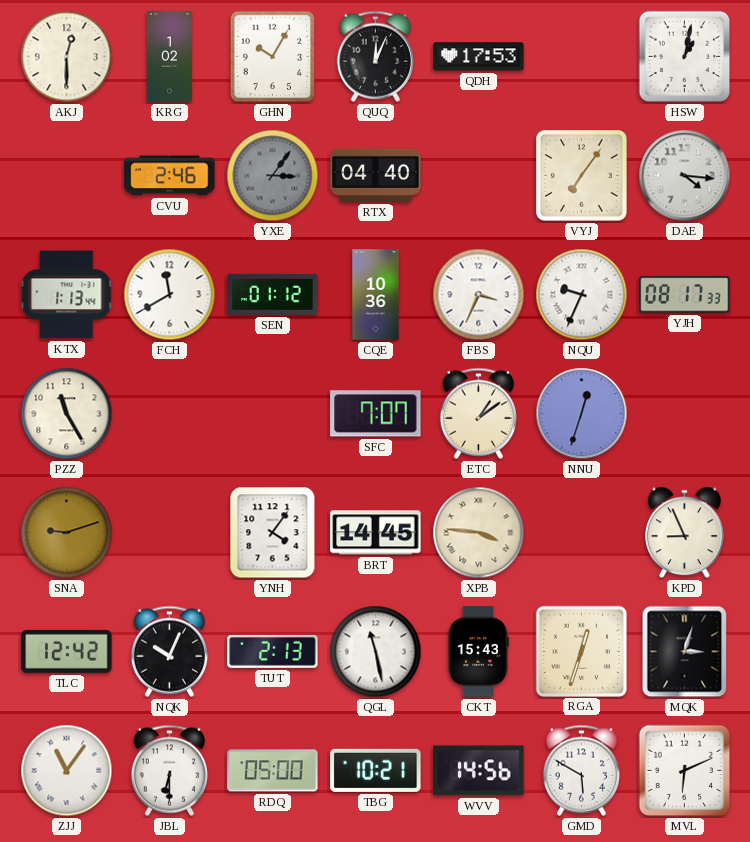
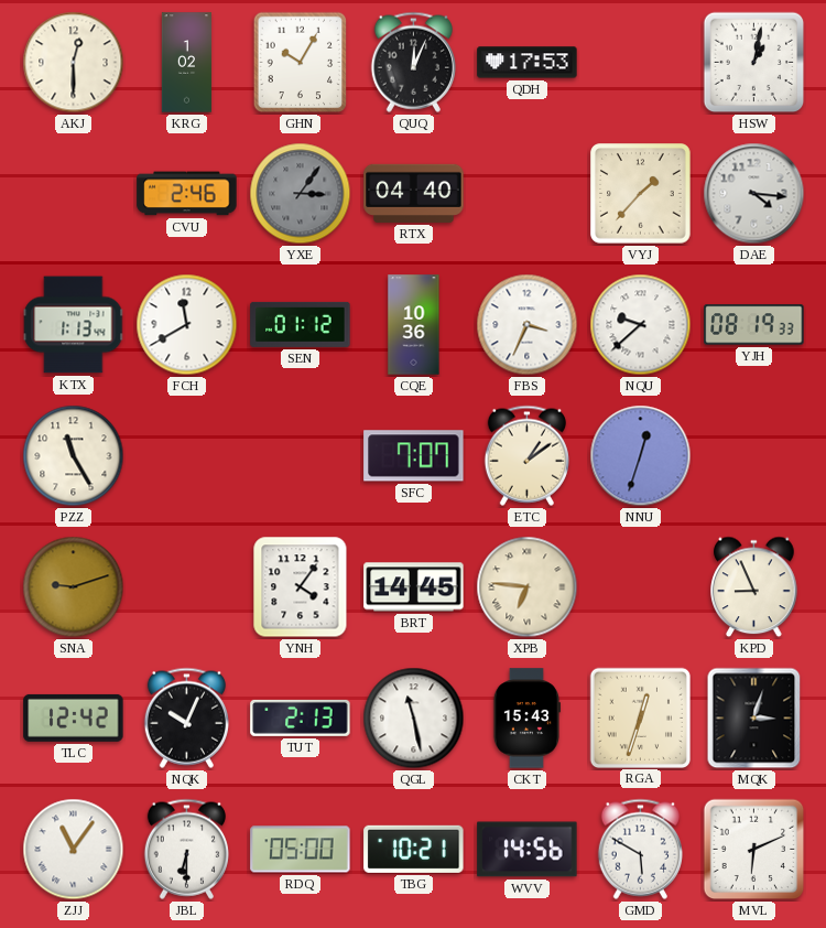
VYJ: 7:06 -> 1:37 (641, 194)
NQU: 9:34 -> 9:38 (641, 325)
YJH: 08:17 -> 08:19 (754, 325)
XPB: 3:46 -> 6:46 (528, 587)
